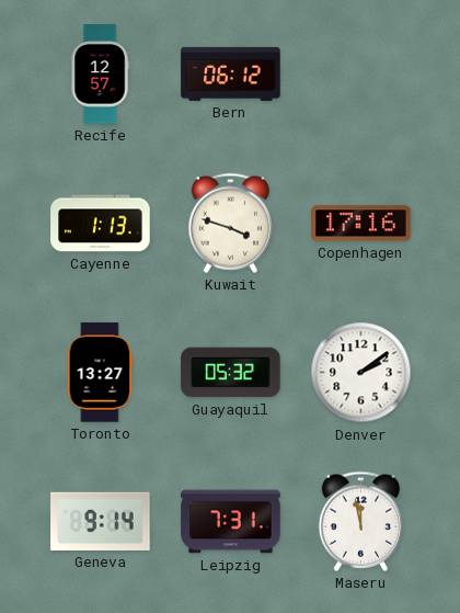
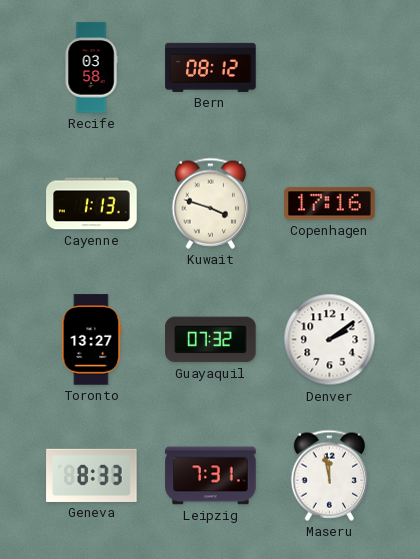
Recife: 12:57 -> 03:58 (91, 68)
Bern: 06:12 -> 08:12 (211, 67)
Guayaquil: 05:32 -> 07:32 (211, 340)
Geneva: 9:14 -> 8:33 (92, 475)
